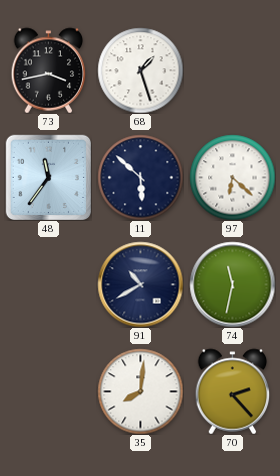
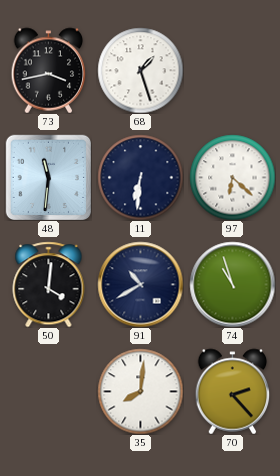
48: 11:36 -> 11:31 (48, 177)
11: 5:52 -> 6:31 (140, 177)
50: none -> 4:01 (49, 284)
74: 11:32 -> 10:57 (232, 284)
